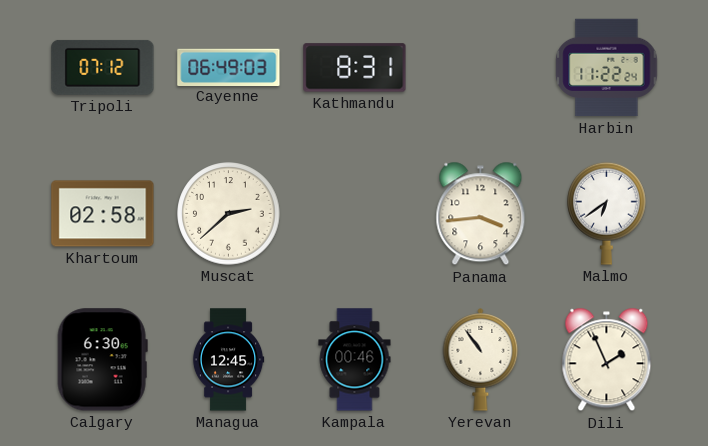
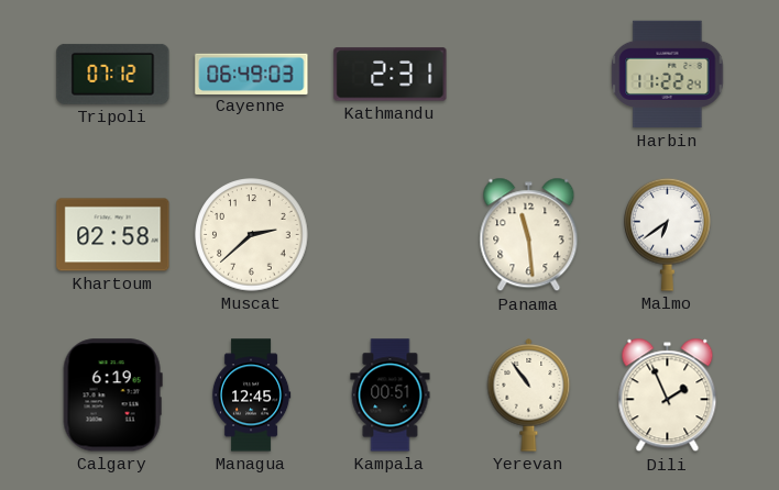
Kathmandu: 8:31 -> 2:31 (391, 75)
Panama: 3:44 -> 11:29 (529, 235)
Calgary: 6:30 -> 6:19 (112, 396)
Kampala: 00:46 -> 00:51 (391, 396)
